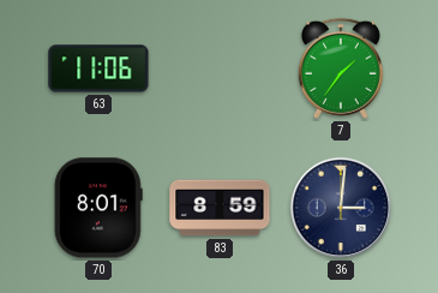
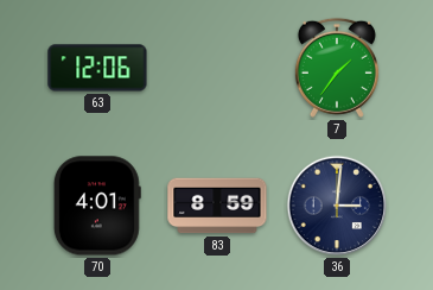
63: 11:06 -> 12:06 (97, 68)
70: 8:01 -> 4:01 (97, 206)
